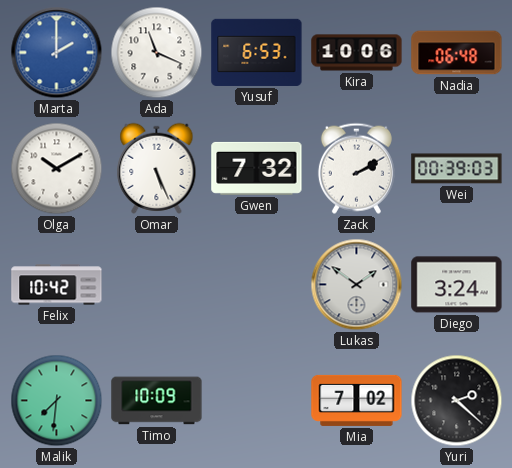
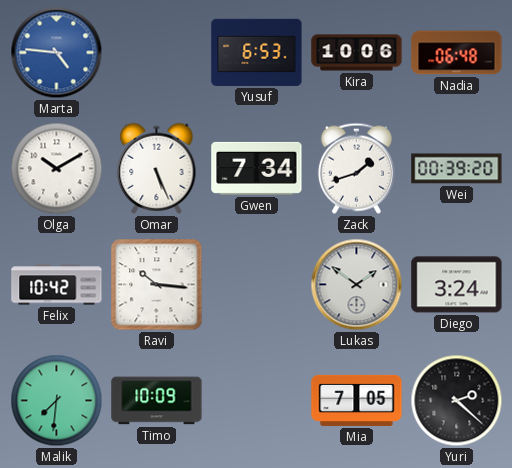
Marta: 2:00 -> 4:46 (57, 53)
Ada: 11:19 -> none (157, 53)
Gwen: 7:32 -> 7:34 (257, 168)
Zack: 2:10 -> 1:42 (356, 168)
Wei: 00:39:03 -> 00:39:20 (457, 169)
Ravi: none -> 10:16 (157, 285)
Mia: 7:02 -> 7:05 (357, 400)
